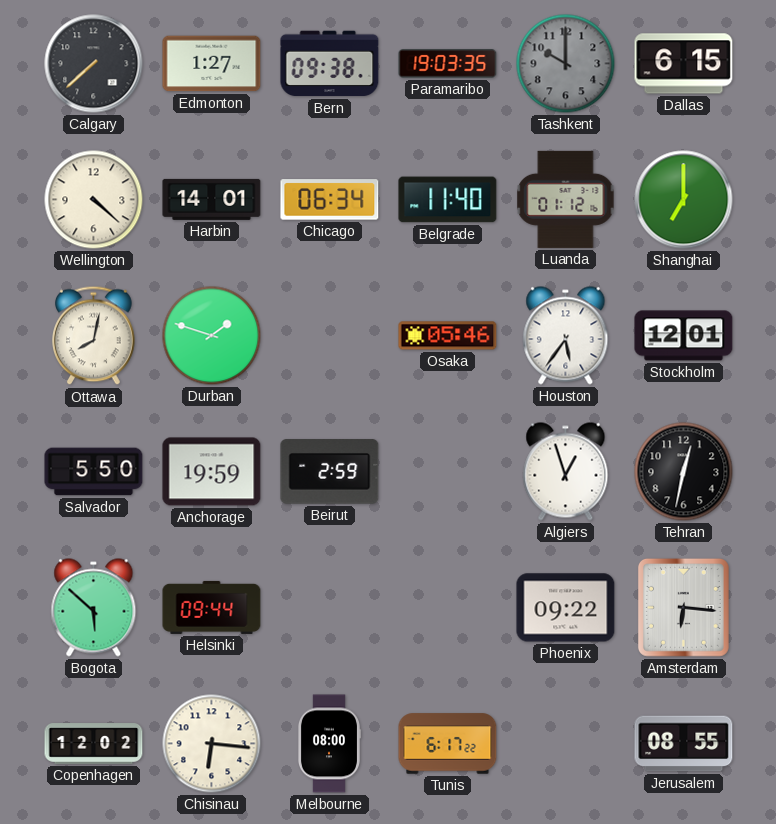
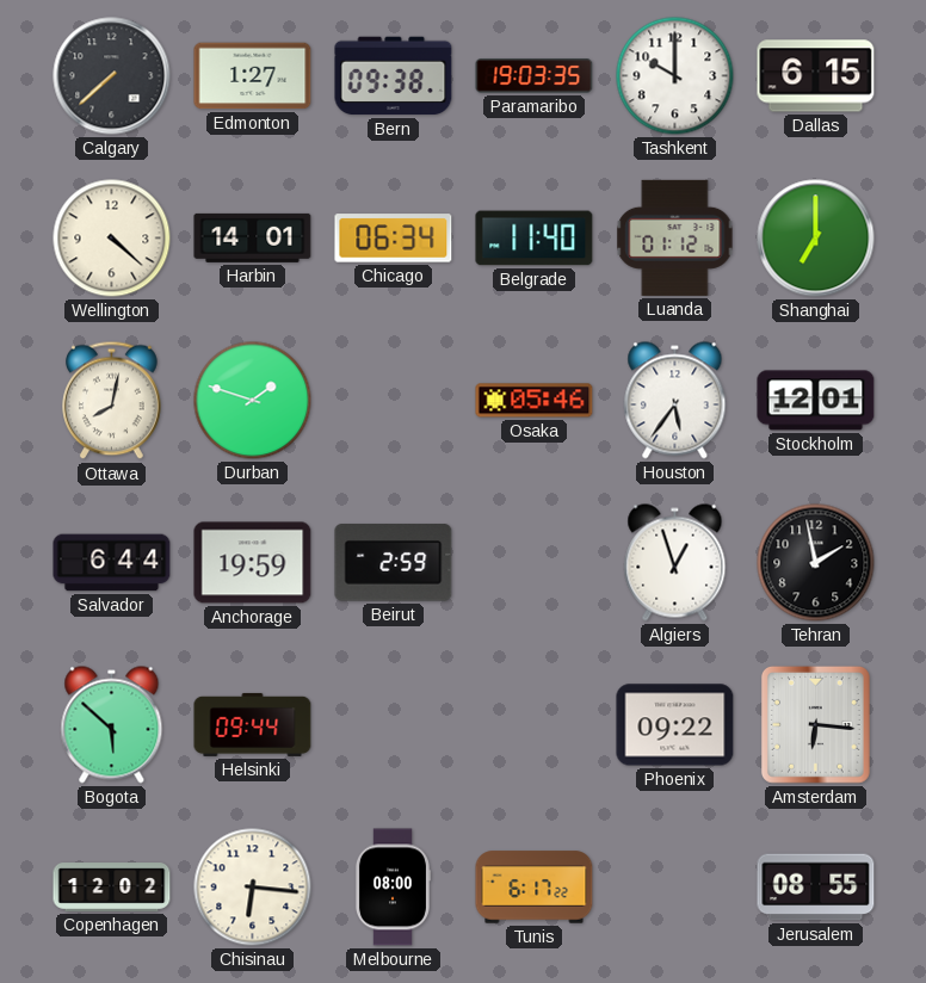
Tashkent dial: grey -> white (675, 76)
Salvador: 5:50 -> 6:44 (112, 563)
Tehran: 12:32 -> 1:58 (816, 563)
